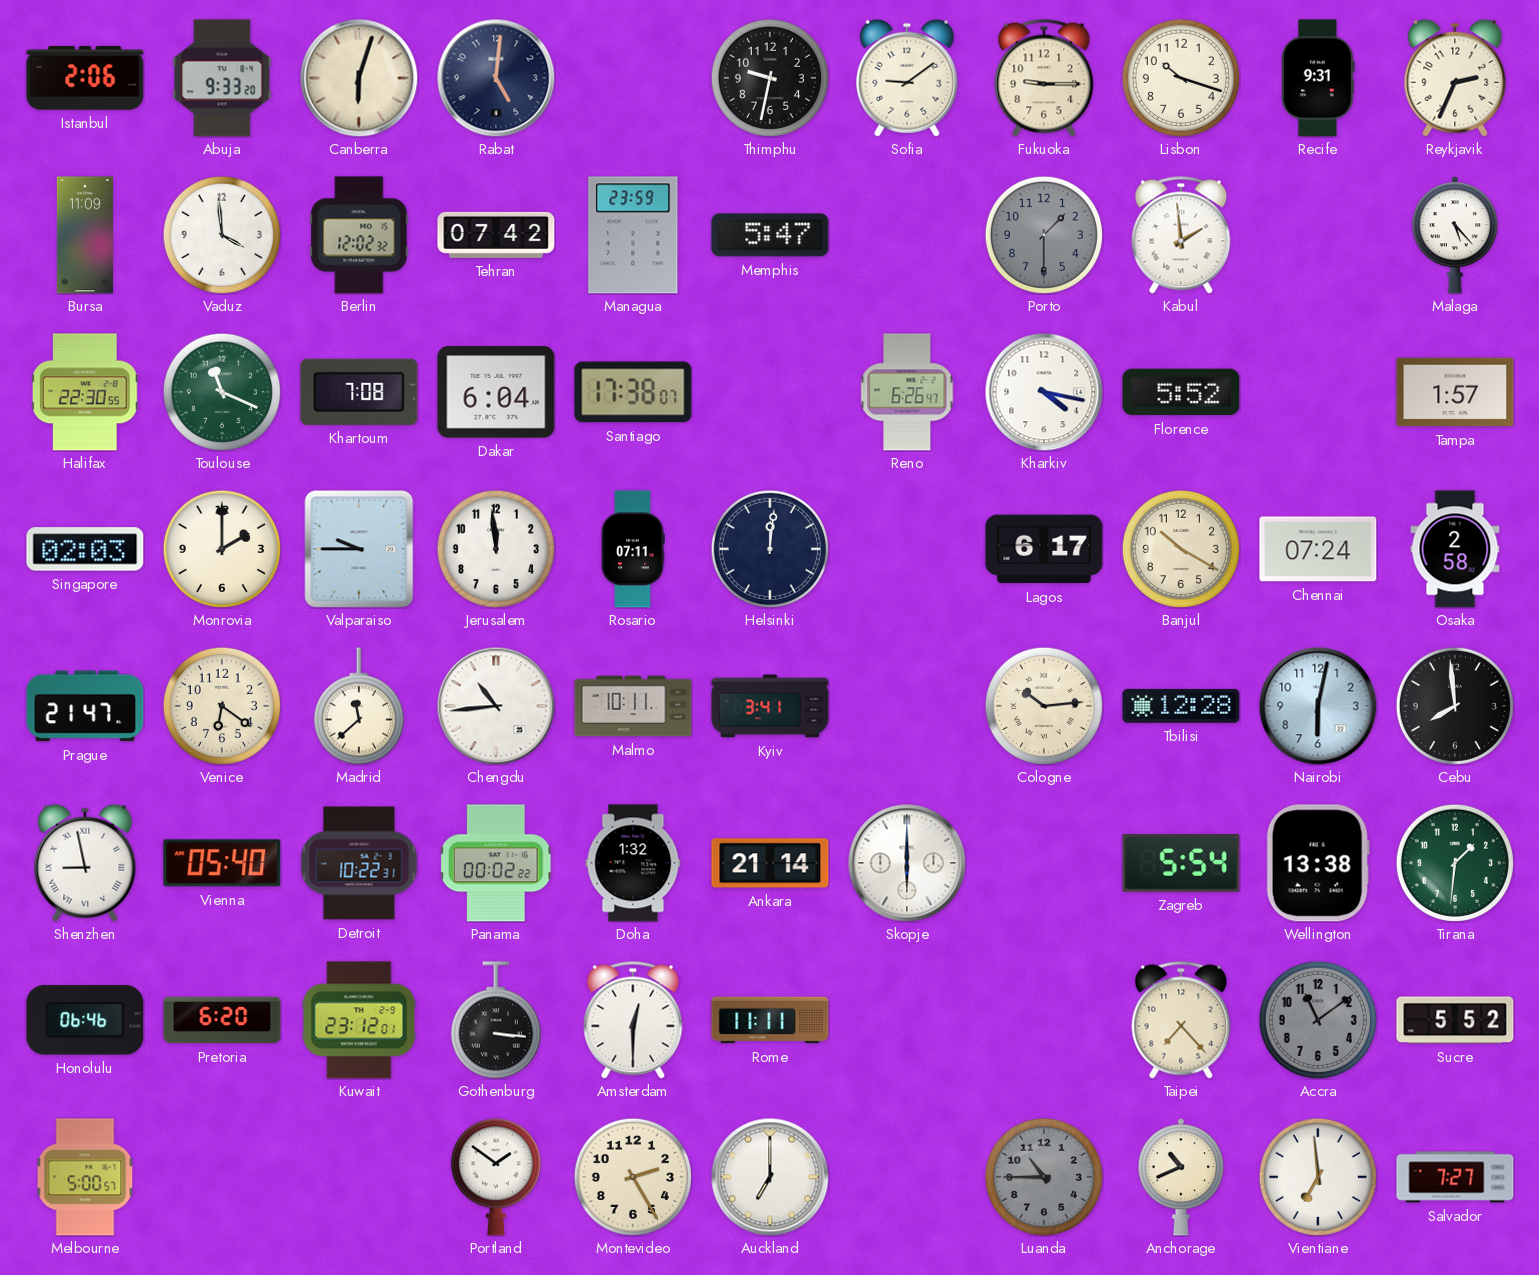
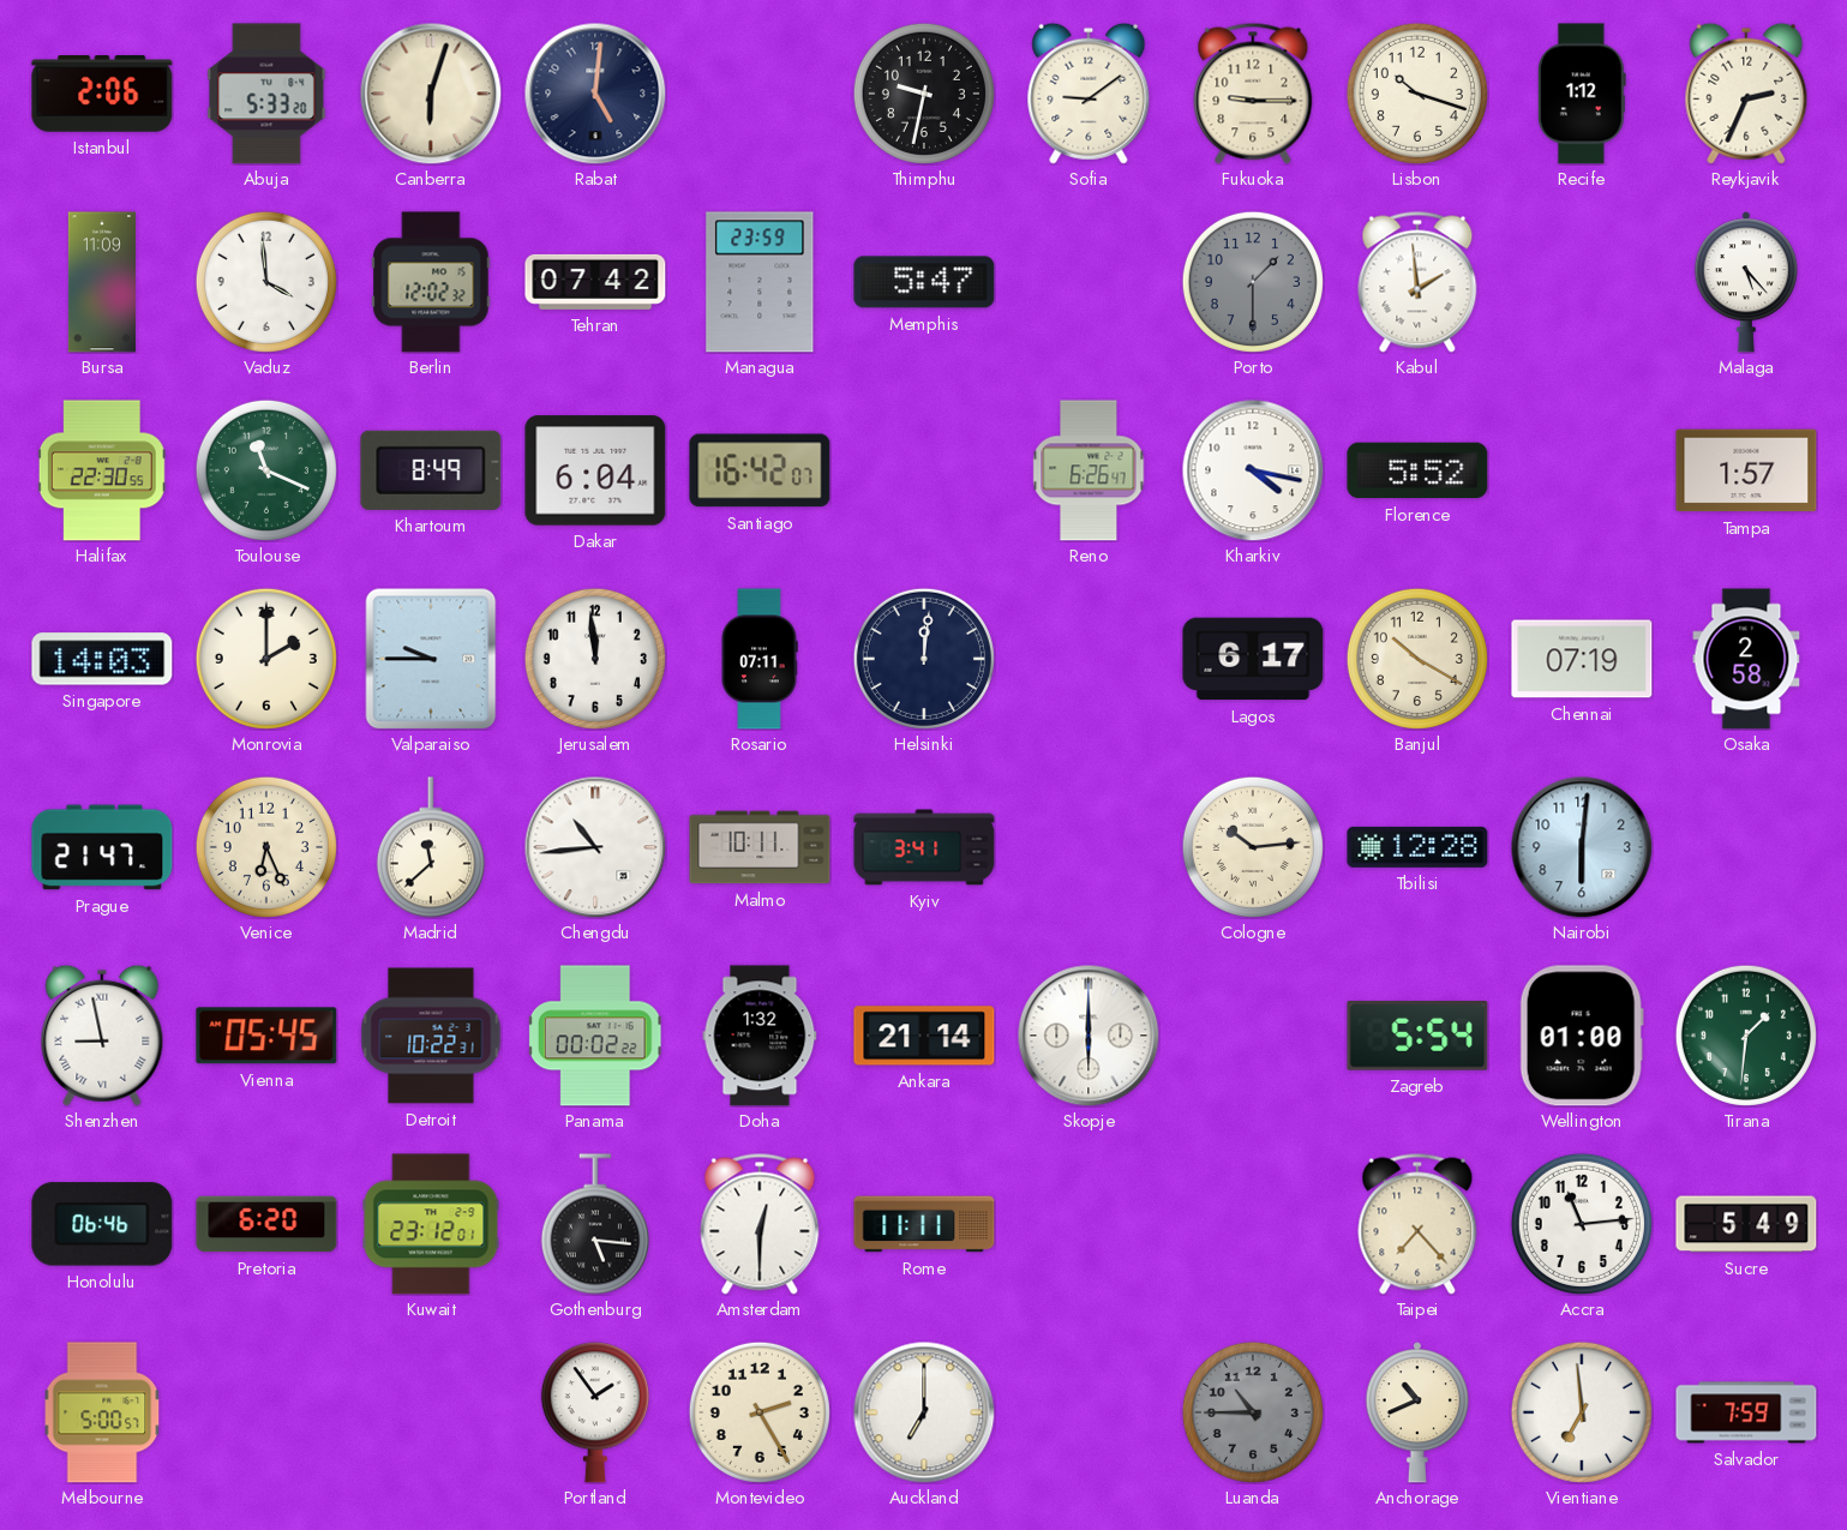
Abuja: 9:33 -> 5:33 (266, 94)
Recife: 9:31 -> 1:12 (1582, 94)
Khartoum: 7:08 -> 8:49 (431, 470)
Santiago: 17:38 -> 16:42 (760, 470)
Singapore: 02:03 -> 14:03 (102, 659)
Chennai: 07:24 -> 07:19 (1582, 659)
Venice: 6:21 -> 6:26 (266, 847)
Nairobi: 6:02 -> 6:01 (1582, 847)
Cebu: 7:59 -> none (1455, 706)
Vienna: 05:40 -> 05:45 (266, 1036)
Wellington: 13:38 -> 01:00 (1582, 1036)
Gothenburg: 3:16 -> 5:16 (595, 1224)
Accra: 11:09 -> 11:14 (1582, 1224)
Accra dial: grey -> white (1582, 1224)
Sucre: 5:52 -> 5:49 (1746, 1224)
Portland: 1:51 -> 1:54 (595, 1412)
Salvador: 7:27 -> 7:59 (1746, 1412)
